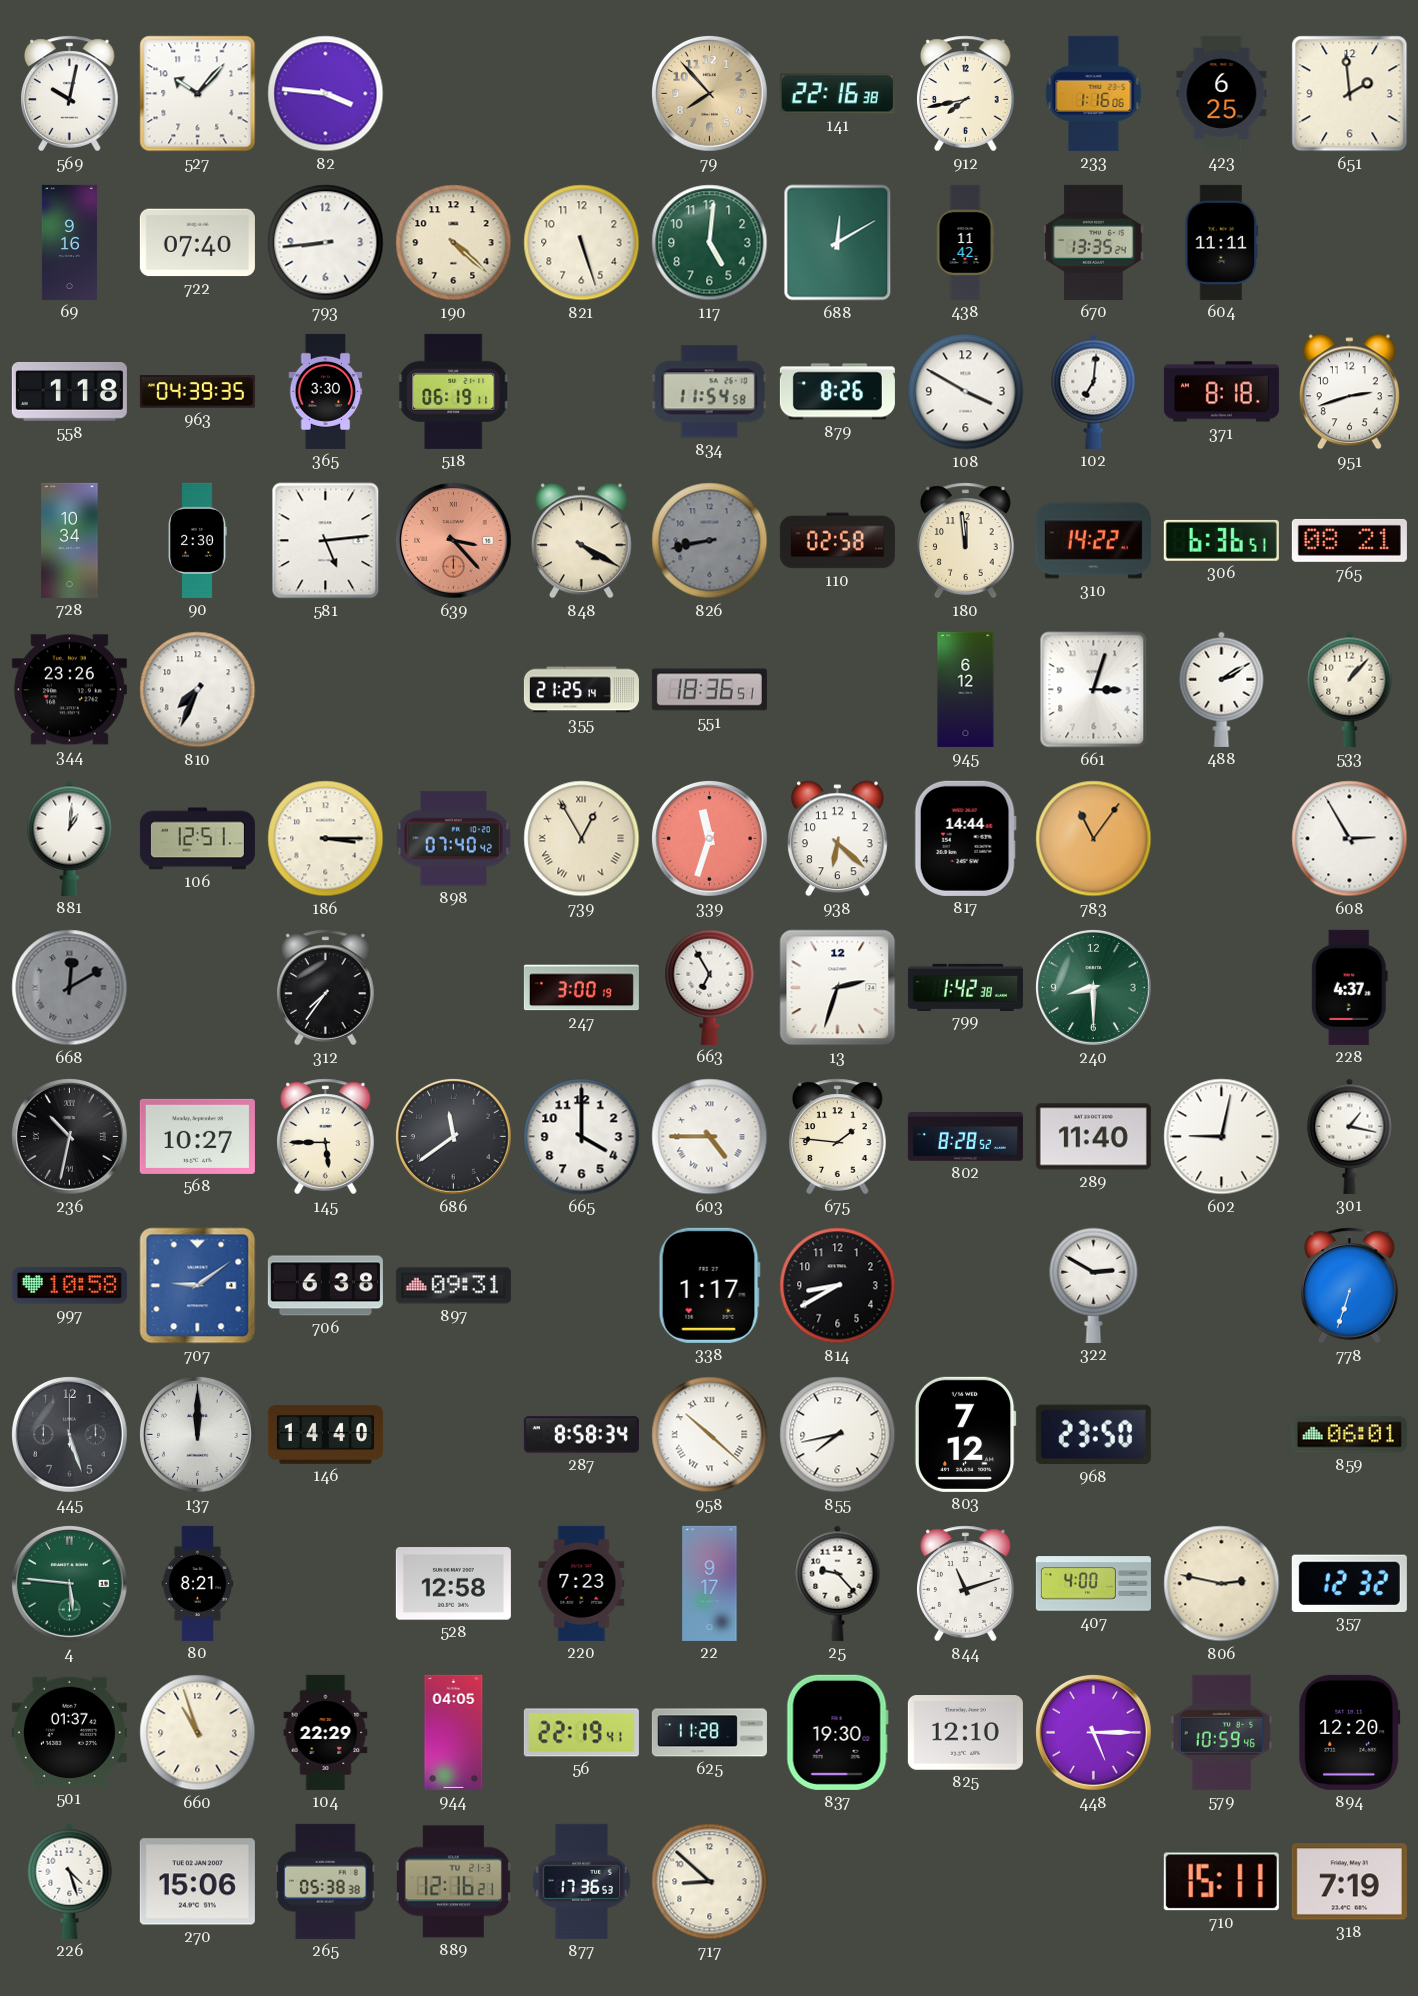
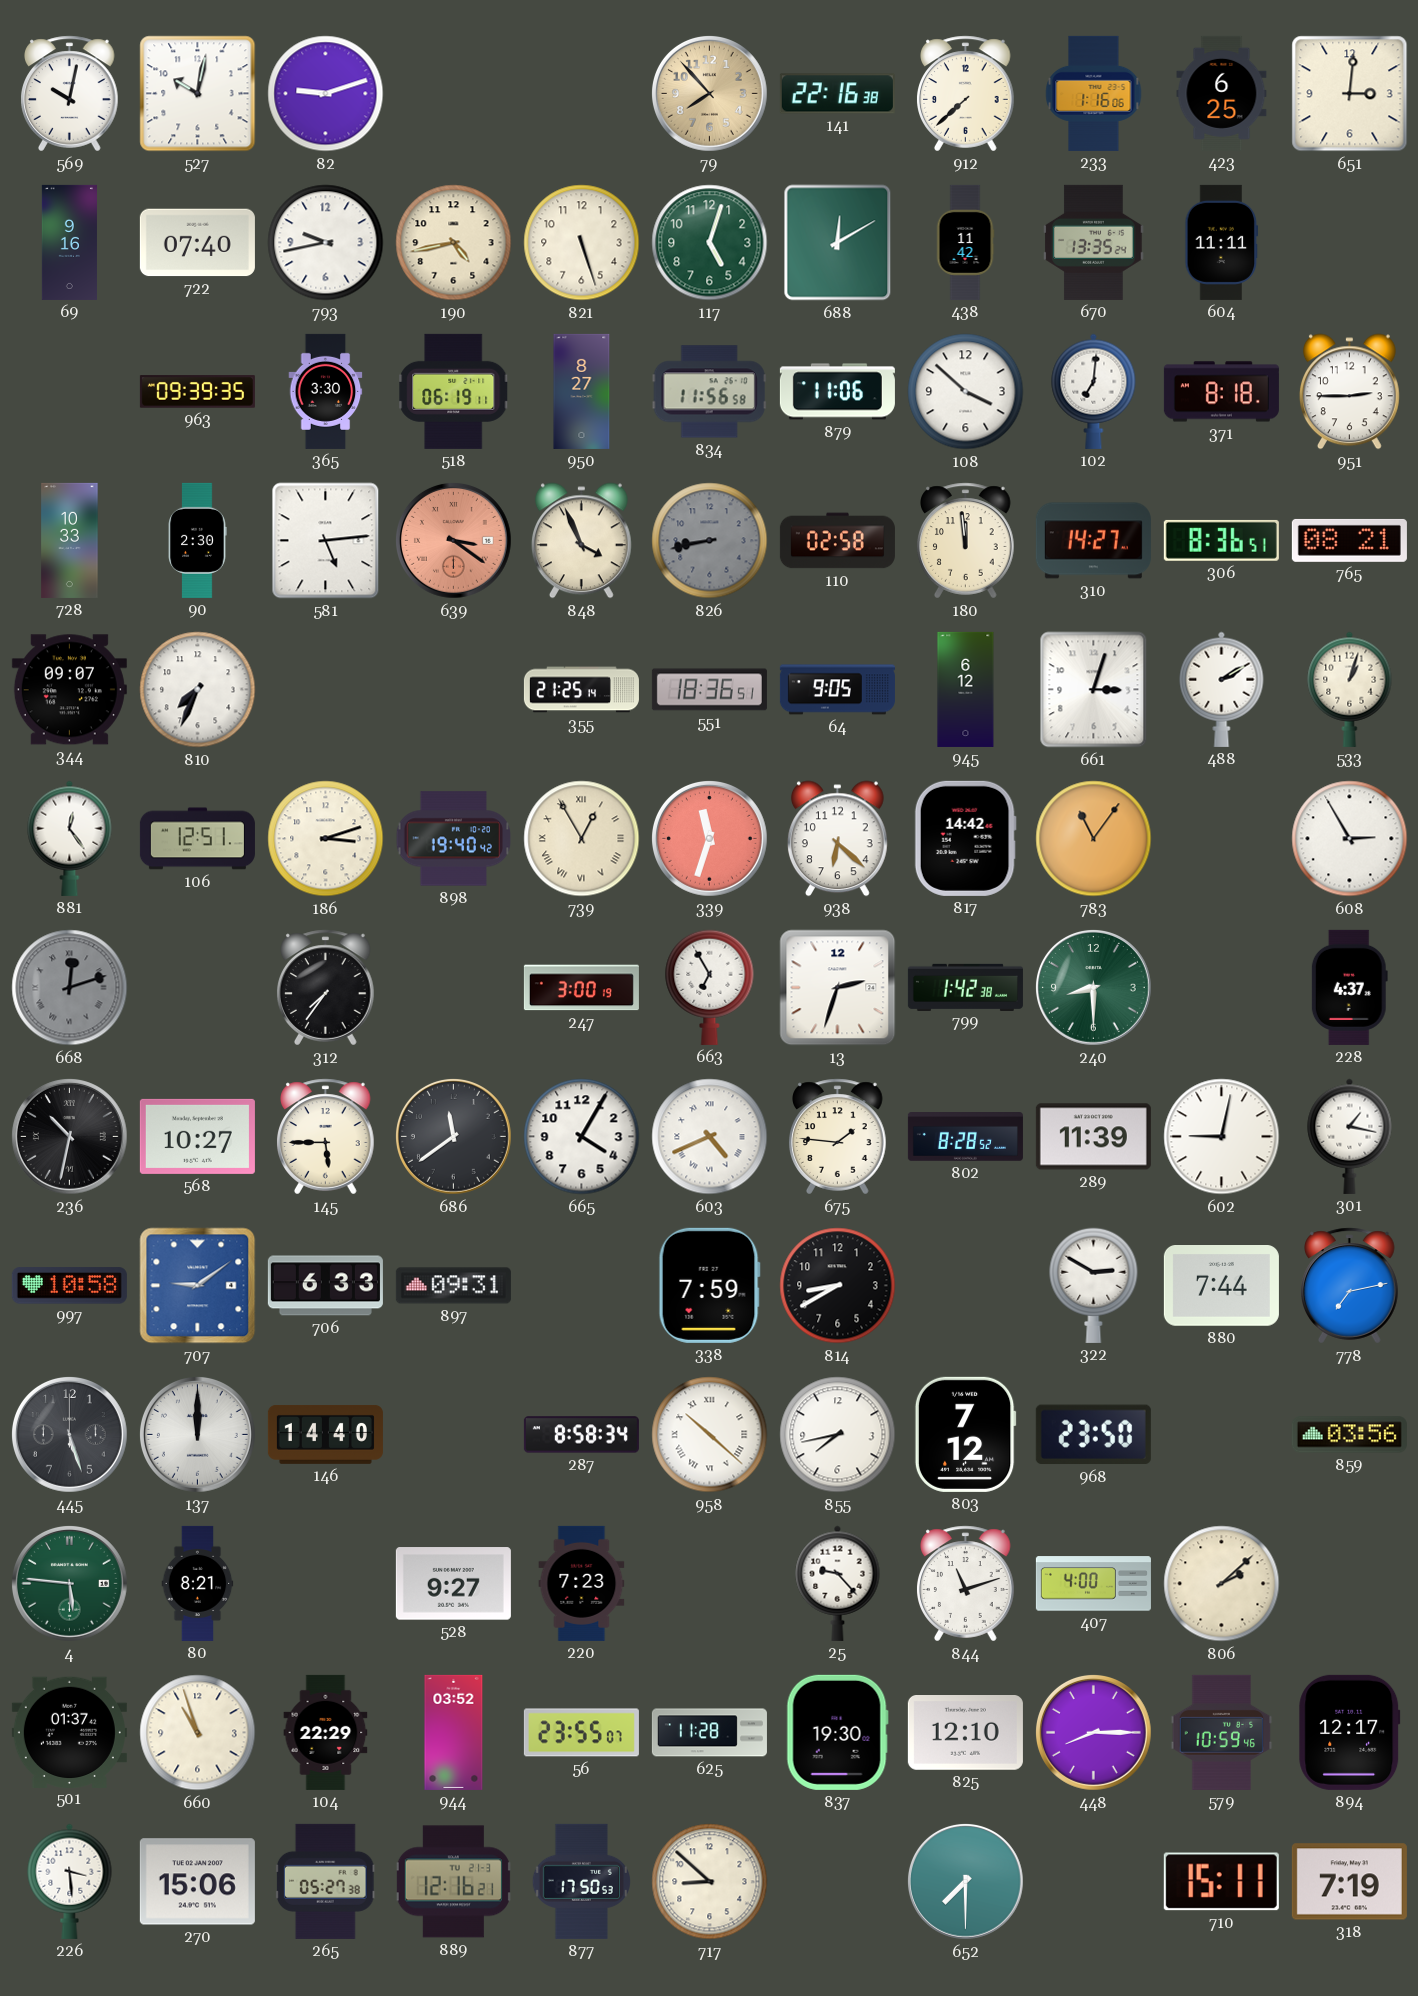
527: 10:07 -> 10:02 (198, 94)
82: 3:46 -> 9:12 (326, 94)
912: 7:43 -> 7:38 (966, 94)
651: 1:59 -> 3:01 (1350, 94)
793: 8:44 -> 9:43 (326, 243)
190: 4:22 -> 4:43 (454, 243)
117: 5:01 -> 5:03 (710, 243)
558: 1:18 -> none (69, 392)
963: 04:39 -> 09:39 (197, 392)
950: none -> 8:27 (582, 391)
834: 11:54 -> 11:56 (709, 392)
879: 8:26 -> 11:06 (837, 392)
108: 3:50 -> 3:52 (966, 392)
951: 2:42 -> 2:45 (1349, 392)
728: 10:34 -> 10:33 (70, 540)
639: 3:23 -> 3:21 (453, 540)
848: 4:20 -> 3:56 (581, 541)
310: 14:22 -> 14:27 (1093, 541)
306: 6:36 -> 8:36 (1221, 540)
344: 23:26 -> 09:07 (69, 690)
64: none -> 9:05 (837, 690)
533: 1:07 -> 1:03 (1350, 689)
881: 1:01 -> 12:24 (70, 838)
186: 3:15 -> 3:12 (326, 839)
898: 07:40 -> 19:40 (453, 839)
817: 14:44 -> 14:42 (965, 838)
668: 12:10 -> 12:12 (70, 988)
665: 4:00 -> 4:05 (582, 1137)
603: 4:45 -> 4:41 (710, 1137)
289: 11:40 -> 11:39 (1093, 1137)
706: 6:38 -> 6:33 (325, 1286)
338: 1:17 -> 7:59 (709, 1285)
880: none -> 7:44 (1221, 1286)
778: 6:33 -> 7:13 (1350, 1286)
859: 06:01 -> 03:56 (1349, 1435)
528: 12:58 -> 9:27 (453, 1584)
22: 9:17 -> none (710, 1583)
806: 2:47 -> 2:08 (1222, 1584)
357: 12:32 -> none (1349, 1583)
944: 04:05 -> 03:52 (454, 1732)
56: 22:19 -> 23:55 (581, 1733)
448: 5:15 -> 8:15 (1093, 1732)
894: 12:20 -> 12:17 (1350, 1732)
226: 4:27 -> 3:29 (70, 1881)
265: 05:38 -> 05:27 (325, 1881)
877: 17:36 -> 17:50 (581, 1881)
652: none -> 7:30 (965, 1881)
